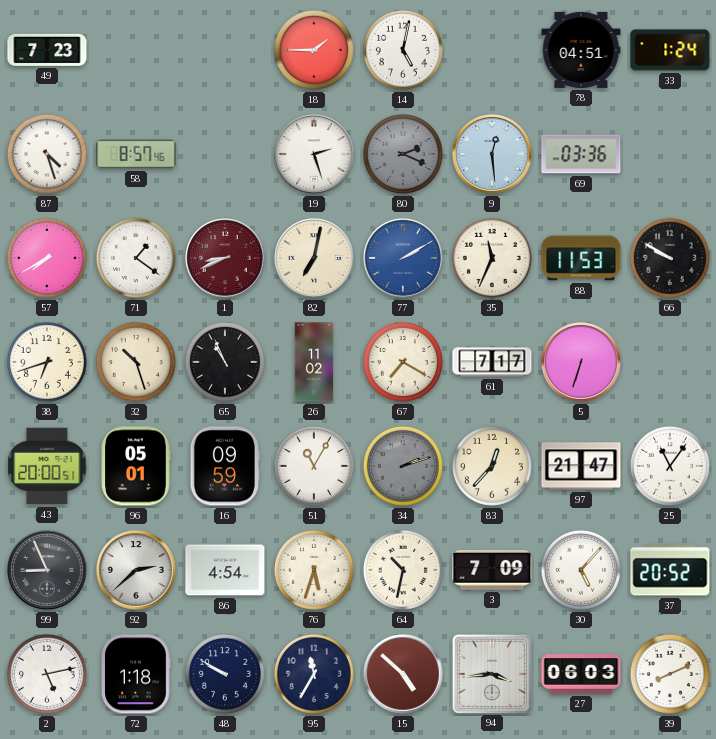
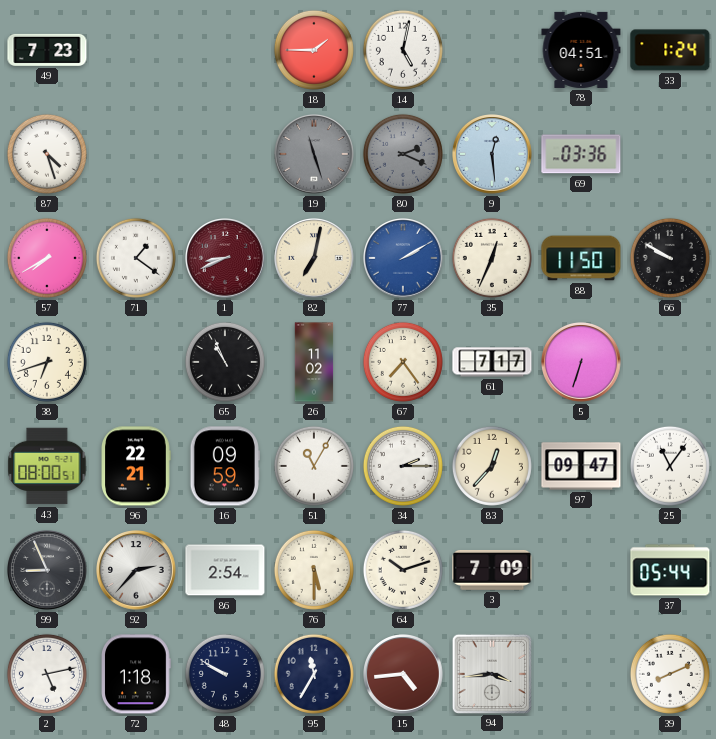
58: 8:57 -> none (136, 154)
19: 2:27 -> 11:27 (314, 154)
19 dial: white -> grey (314, 154)
35: 11:34 -> 12:34 (492, 258)
88: 11:53 -> 11:50 (581, 258)
32: 10:27 -> none (136, 362)
67: 7:20 -> 7:24 (403, 362)
43: 20:00 -> 08:00 (47, 466)
96: 05:01 -> 22:21 (136, 466)
34: 2:12 -> 2:15 (403, 466)
34 dial: grey -> white (403, 466)
97: 21:47 -> 09:47 (581, 466)
92: 2:38 -> 2:37 (136, 570)
86: 4:54 -> 2:54 (225, 570)
76: 5:33 -> 5:30 (314, 570)
64: 10:32 -> 10:12 (403, 570)
30: 5:07 -> none (581, 570)
37: 20:52 -> 05:44 (670, 570)
15: 4:52 -> 4:44 (403, 674)
27: 06:03 -> none (581, 675)
